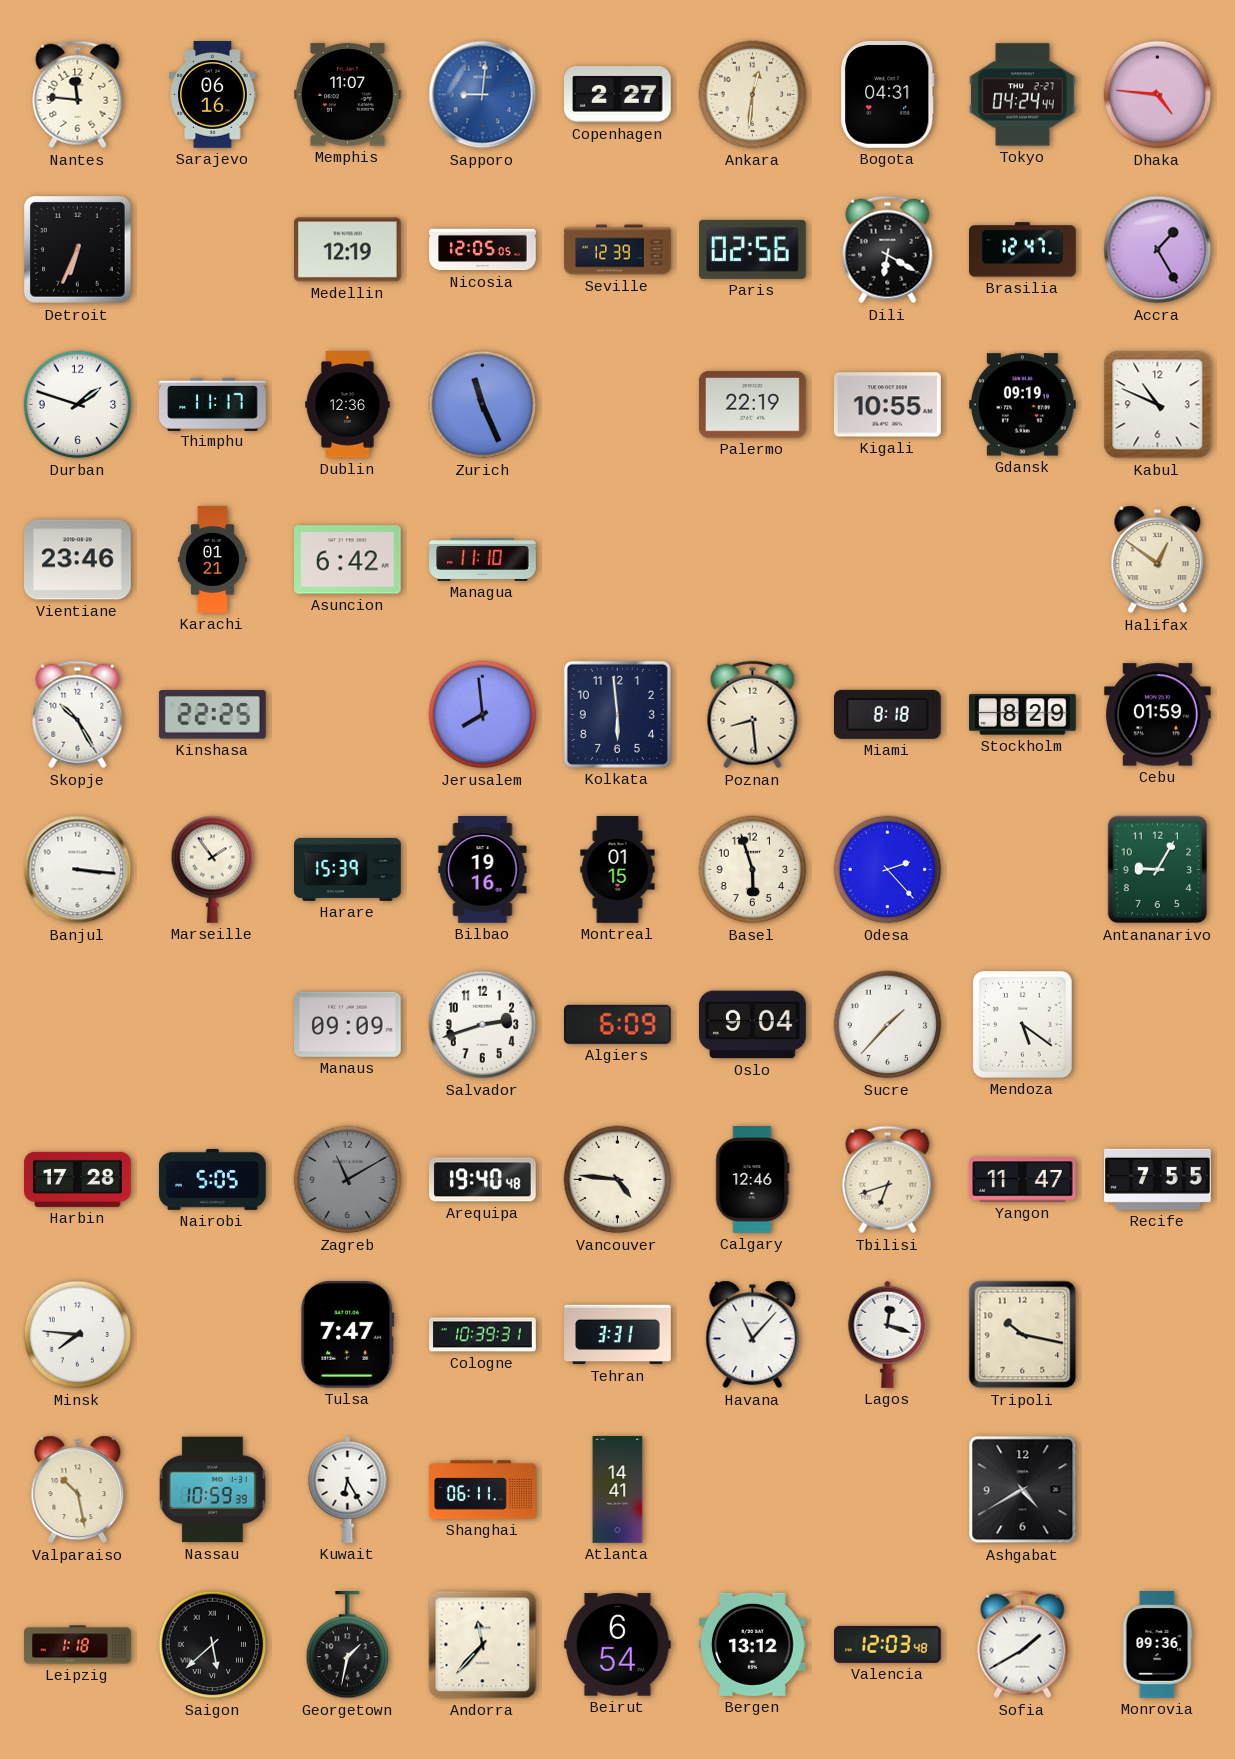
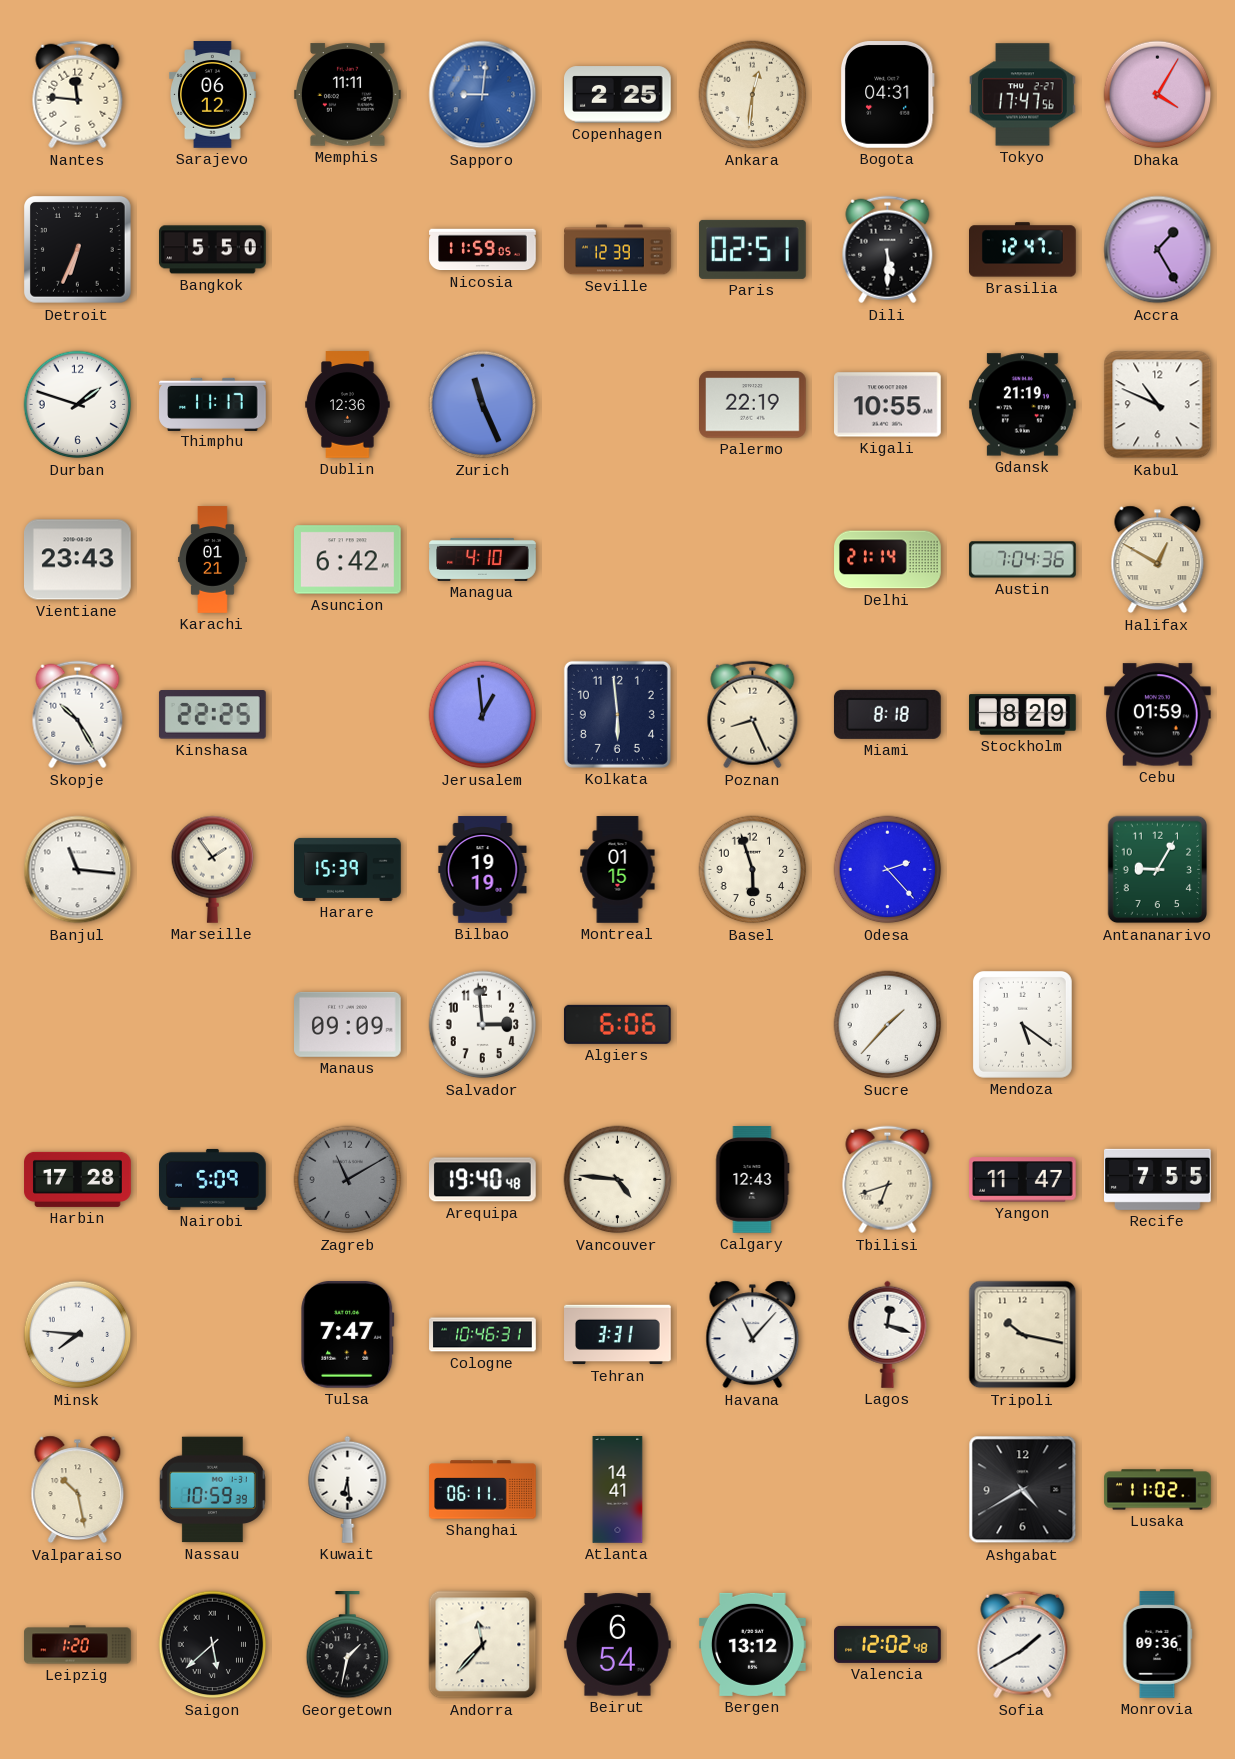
Sarajevo: 06:16 -> 06:12 (213, 95)
Memphis: 11:07 -> 11:11 (348, 95)
Copenhagen: 2:27 -> 2:25 (618, 95)
Tokyo: 04:24 -> 17:47 (1023, 95)
Dhaka: 4:46 -> 4:05 (1158, 95)
Bangkok: none -> 5:50 (213, 250)
Medellin: 12:19 -> none (348, 250)
Nicosia: 12:05 -> 11:59 (483, 250)
Paris: 02:56 -> 02:51 (753, 249)
Dili: 6:20 -> 5:30 (888, 250)
Gdansk: 09:19 -> 21:19 (1023, 405)
Vientiane: 23:46 -> 23:43 (78, 560)
Managua: 11:10 -> 4:10 (483, 559)
Delhi: none -> 21:14 (888, 560)
Austin: none -> 7:04 (1023, 560)
Halifax: 12:51 -> 12:50 (1158, 560)
Jerusalem: 7:59 -> 12:59 (483, 715)
Poznan: 8:29 -> 8:26 (753, 715)
Banjul: 3:16 -> 11:16 (78, 870)
Bilbao: 19:16 -> 19:19 (483, 870)
Salvador: 2:42 -> 2:59 (483, 1025)
Algiers: 6:09 -> 6:06 (617, 1024)
Oslo: 9:04 -> none (753, 1025)
Nairobi: 5:05 -> 5:09 (213, 1179)
Calgary: 12:46 -> 12:43 (753, 1180)
Cologne: 10:39 -> 10:46 (483, 1335)
Kuwait: 6:25 -> 6:29 (348, 1489)
Lusaka: none -> 11:02 (1158, 1490)
Leipzig: 1:18 -> 1:20 (78, 1645)
Valencia: 12:03 -> 12:02 (888, 1644)
